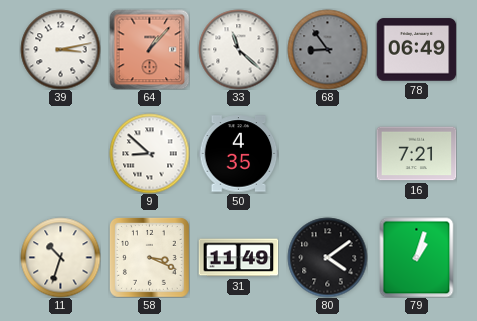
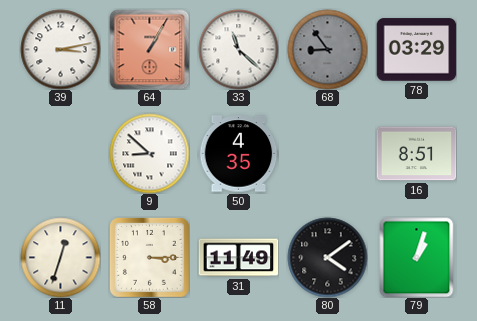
64: 1:07 -> 1:05 (149, 49)
78: 06:49 -> 03:29 (416, 50)
16: 7:21 -> 8:51 (416, 154)
11: 10:33 -> 12:33 (60, 257)
58: 3:19 -> 3:15 (149, 257)
